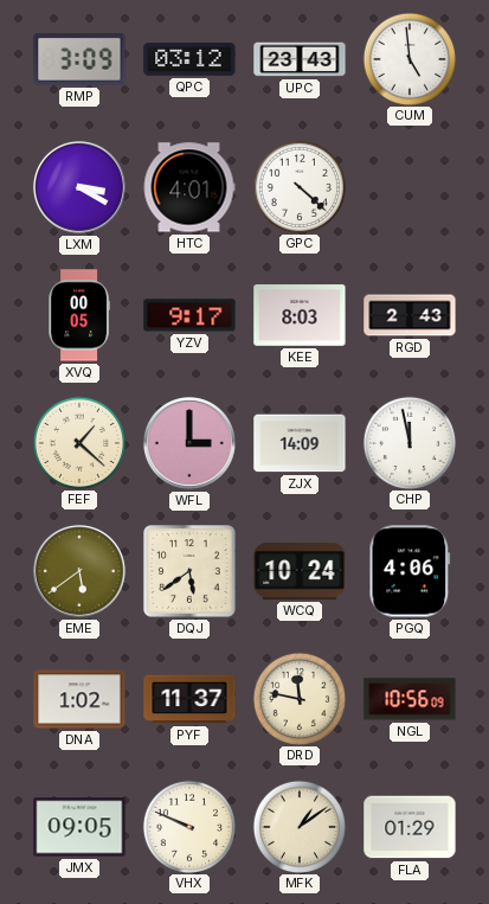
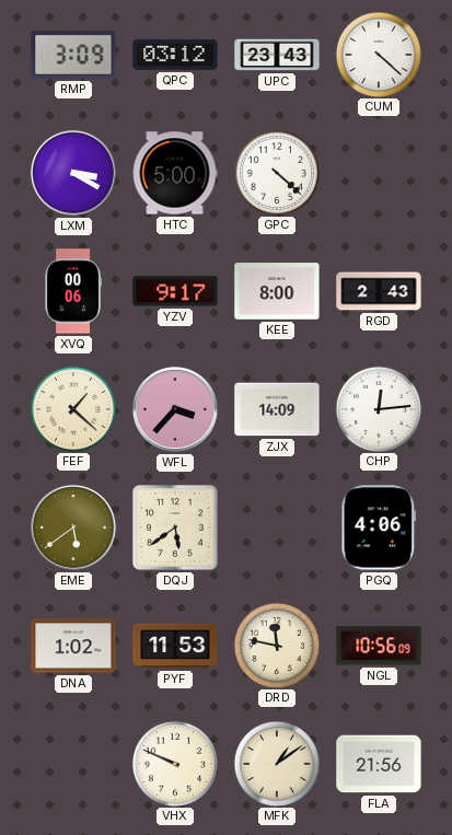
CUM: 4:59 -> 4:22 (378, 54)
HTC: 4:01 -> 5:00 (175, 173)
XVQ: 00:05 -> 00:06 (73, 291)
KEE: 8:03 -> 8:00 (277, 291)
WFL: 3:00 -> 3:37 (175, 409)
CHP: 11:58 -> 12:14 (378, 408)
WCQ: 10:24 -> none (300, 571)
PYF: 11:37 -> 11:53 (175, 646)
JMX: 09:05 -> none (79, 827)
FLA: 01:29 -> 21:56 (379, 764)
